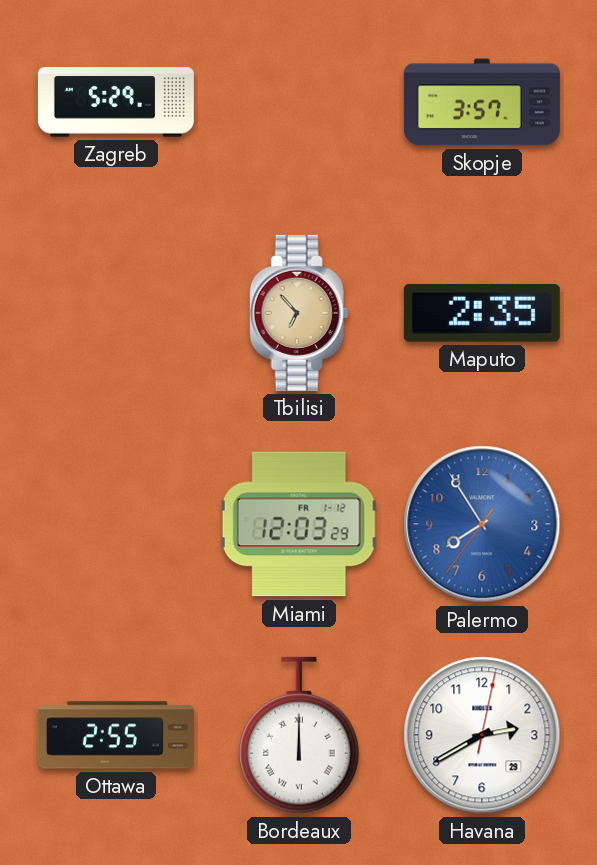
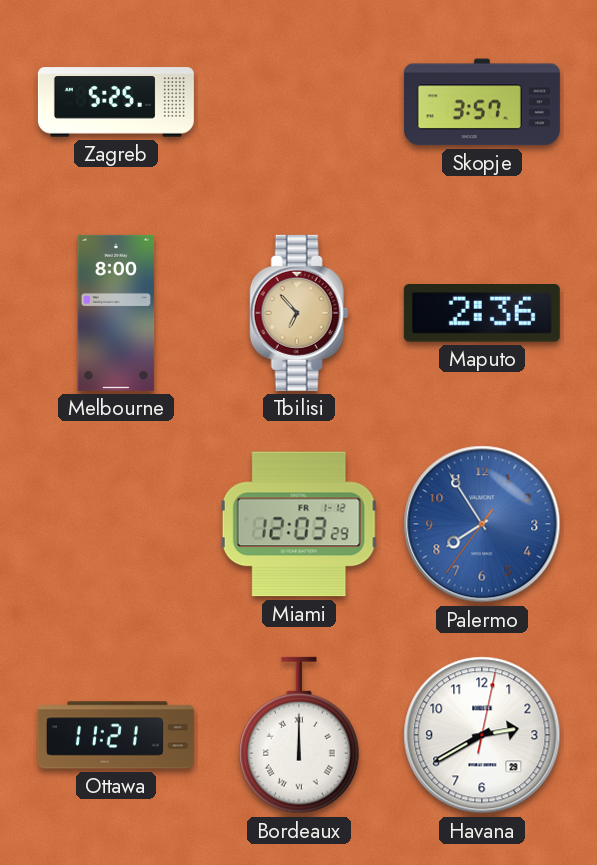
Zagreb: 5:29 -> 5:25 (116, 102)
Melbourne: none -> 8:00 (116, 313)
Maputo: 2:35 -> 2:36 (482, 314)
Ottawa: 2:55 -> 11:21 (116, 735)
